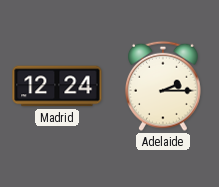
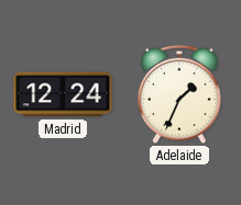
Adelaide: 2:15 -> 1:34 (180, 94)
